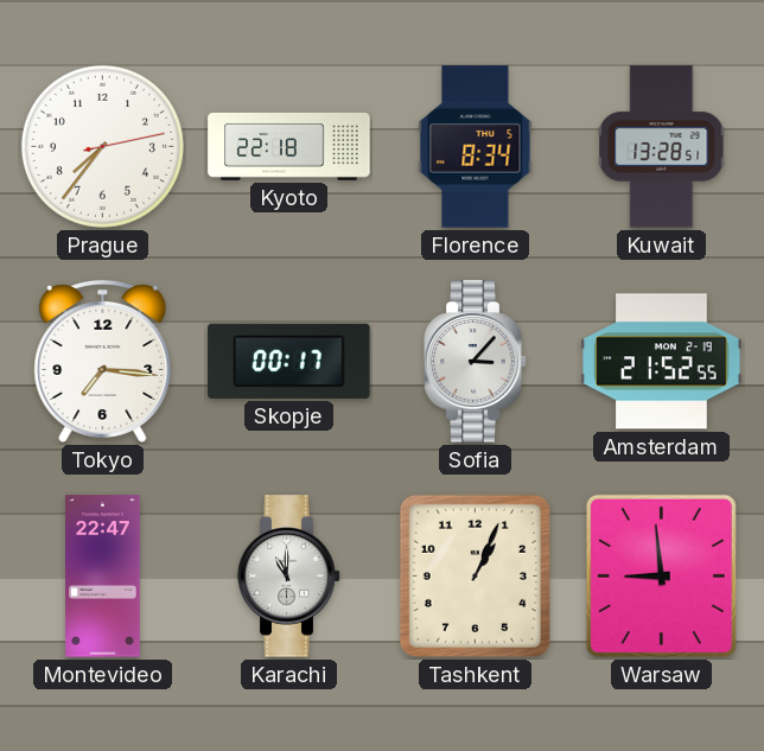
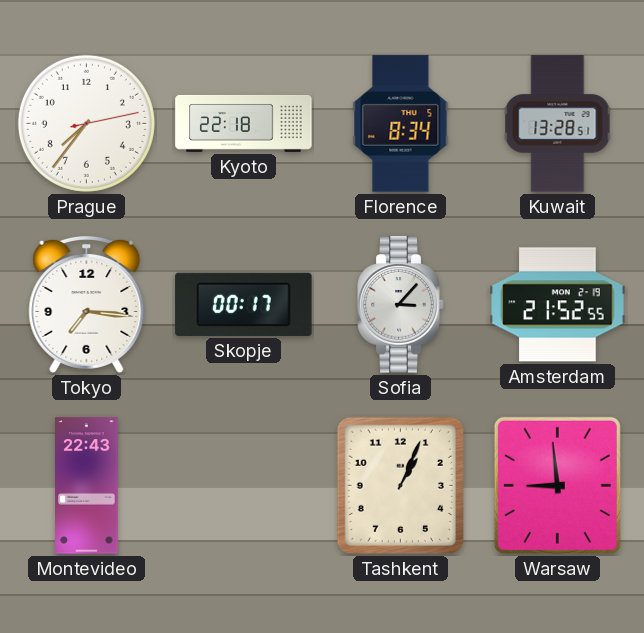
Montevideo: 22:47 -> 22:43 (87, 486)
Karachi: 11:00 -> none (289, 577)
